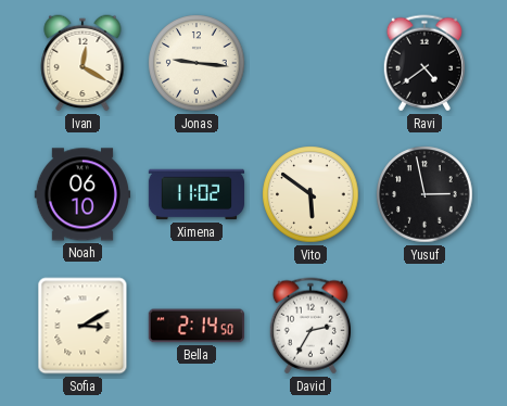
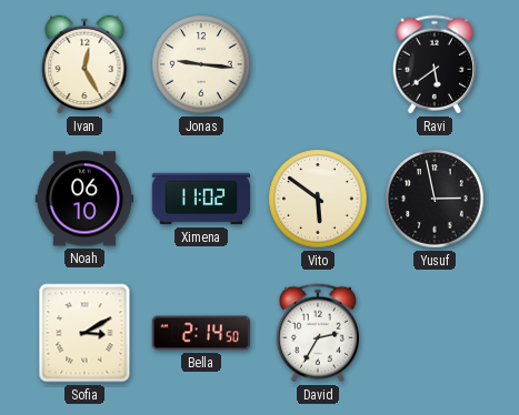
Ivan: 12:20 -> 12:25 (84, 64)
Ravi: 4:39 -> 5:39 (433, 64)
